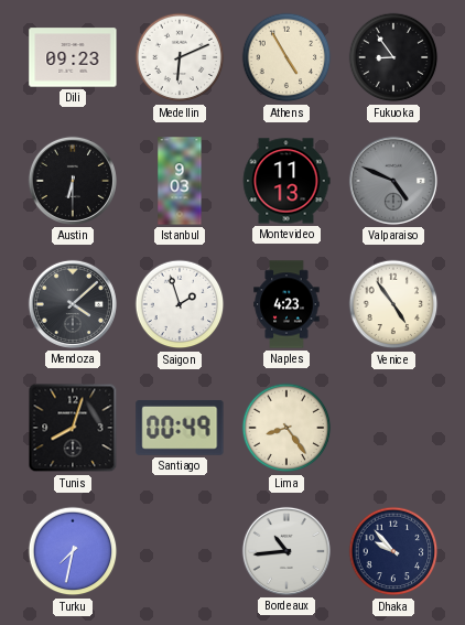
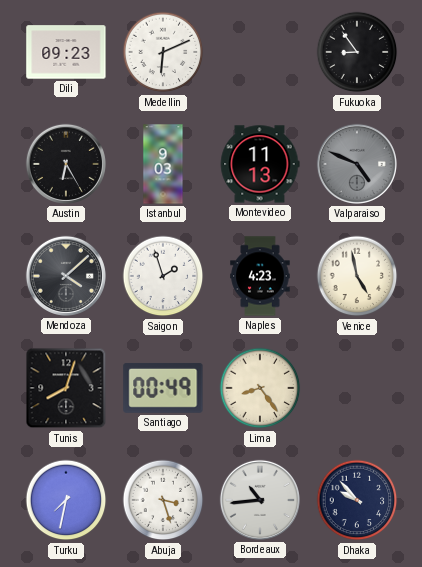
Athens: 4:55 -> none (286, 57)
Austin: 6:30 -> 6:25 (66, 164)
Venice: 4:54 -> 4:58 (357, 276)
Abuja: none -> 3:27 (163, 500)
